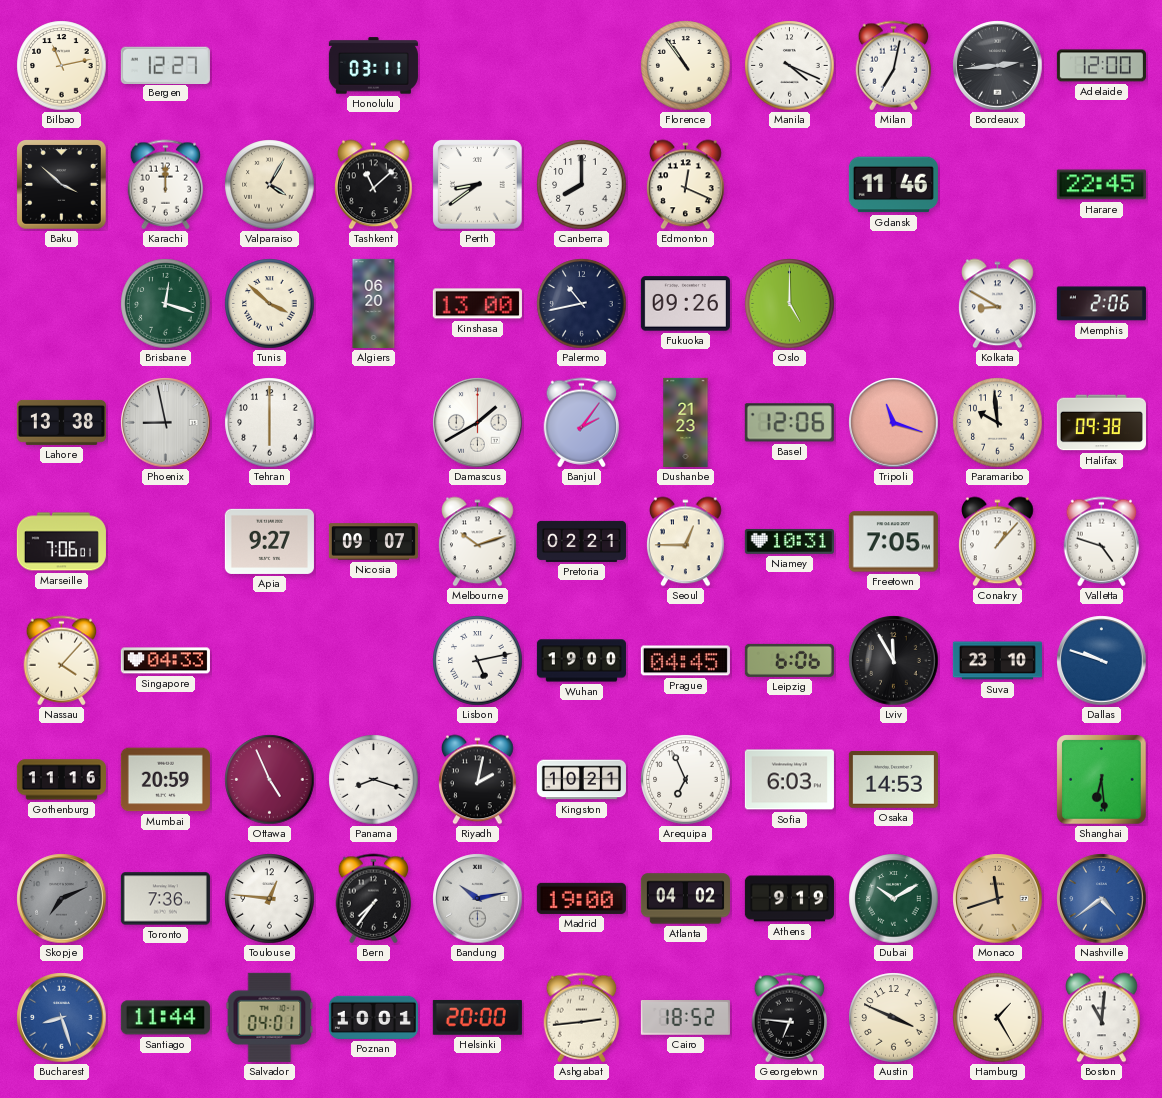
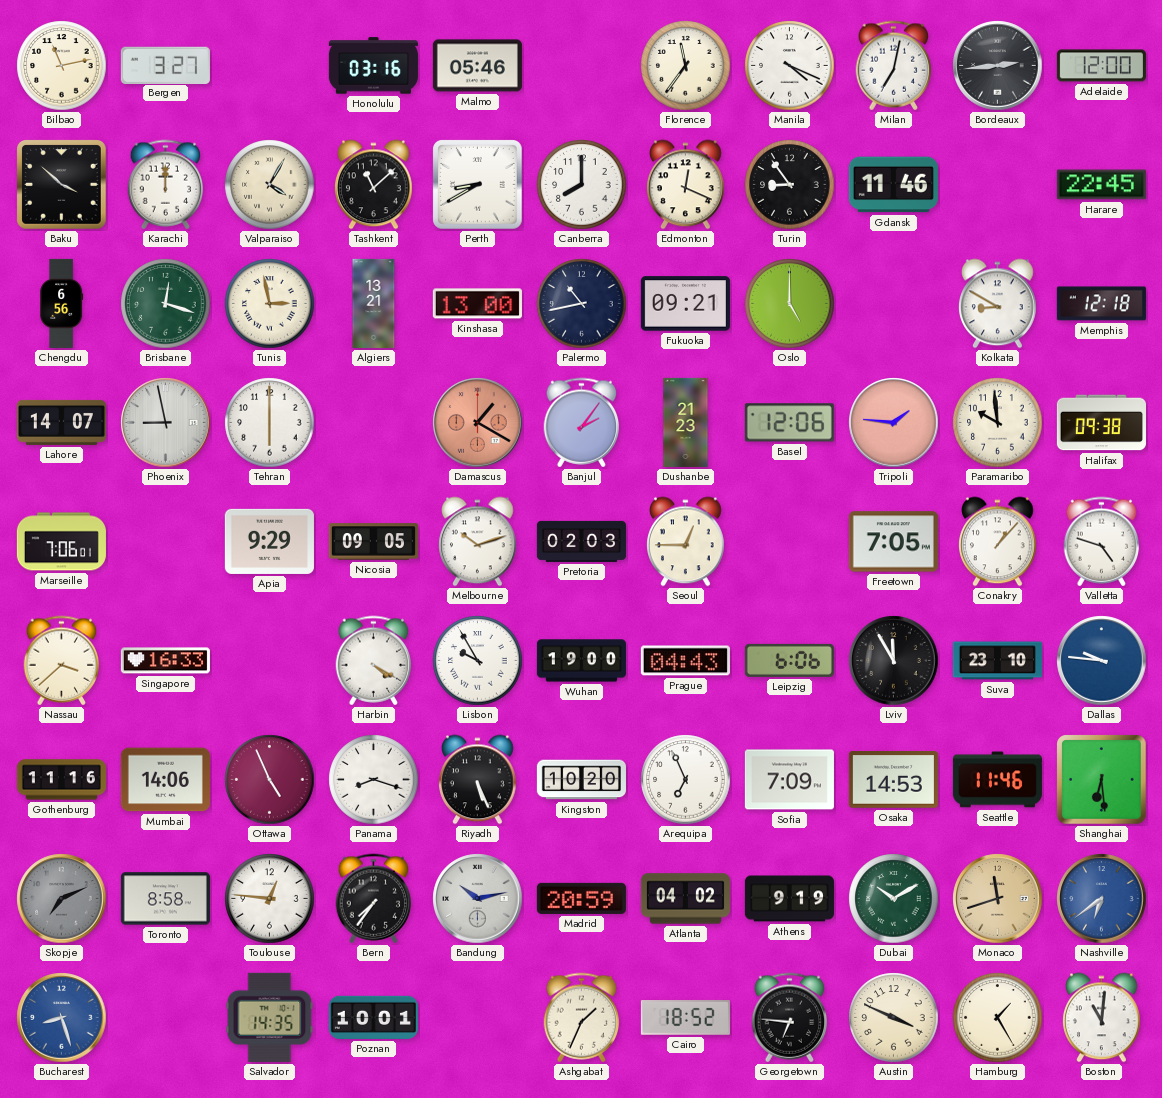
Bergen: 12:27 -> 3:27 (165, 65)
Honolulu: 03:11 -> 03:16 (373, 66)
Malmo: none -> 05:46 (477, 66)
Florence: 10:54 -> 11:36 (686, 66)
Perth: 8:39 -> 8:40 (478, 185)
Turin: none -> 8:54 (790, 185)
Chengdu: none -> 6:56 (62, 303)
Tunis: 3:52 -> 2:58 (270, 304)
Algiers: 06:20 -> 13:21 (374, 303)
Fukuoka: 09:26 -> 09:21 (685, 304)
Memphis: 2:06 -> 12:18 (1101, 304)
Lahore: 13:38 -> 14:07 (61, 422)
Damascus: 1:40 -> 1:20 (478, 423)
Damascus dial: white -> salmon (478, 423)
Tripoli: 11:18 -> 1:46 (894, 423)
Apia: 9:27 -> 9:29 (269, 541)
Nicosia: 09:07 -> 09:05 (373, 542)
Pretoria: 02:21 -> 02:03 (581, 541)
Niamey: 10:31 -> none (789, 541)
Nassau: 4:07 -> 3:38 (62, 661)
Singapore: 04:33 -> 16:33 (165, 661)
Harbin: none -> 4:20 (374, 661)
Lisbon: 5:13 -> 9:55 (478, 661)
Prague: 04:45 -> 04:43 (685, 661)
Dallas: 9:48 -> 9:46 (1102, 661)
Mumbai: 20:59 -> 14:06 (165, 780)
Riyadh: 2:02 -> 5:26 (478, 780)
Kingston: 10:21 -> 10:20 (581, 780)
Sofia: 6:03 -> 7:09 (789, 780)
Seattle: none -> 11:46 (997, 780)
Toronto: 7:36 -> 8:58 (165, 899)
Madrid: 19:00 -> 20:59 (581, 898)
Nashville: 4:39 -> 6:39 (1102, 899)
Santiago: 11:44 -> none (165, 1018)
Salvador: 04:01 -> 14:35 (270, 1017)
Helsinki: 20:00 -> none (477, 1017)
Ashgabat: 2:44 -> 1:34 (582, 1018)
